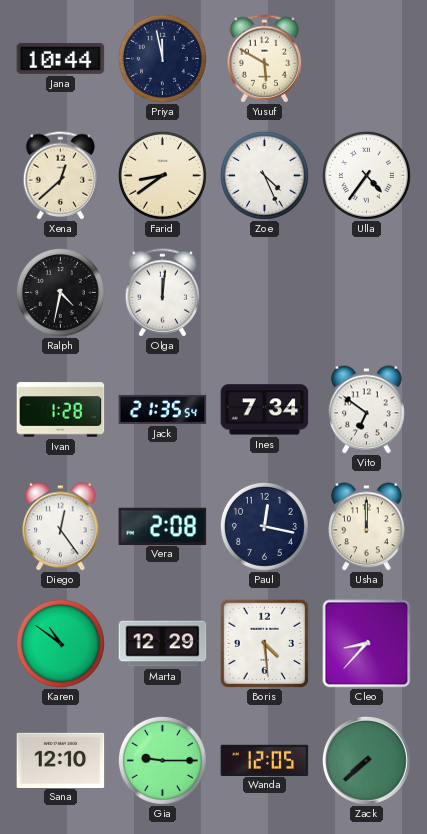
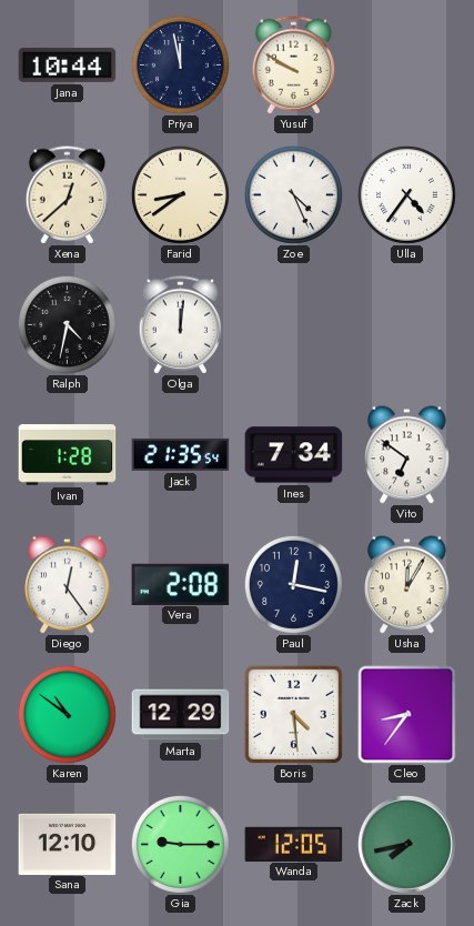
Yusuf: 5:50 -> 9:50 (294, 66)
Usha: 12:00 -> 12:05 (407, 585)
Cleo: 8:37 -> 8:36 (407, 715)
Zack: 7:38 -> 7:43 (406, 844)
